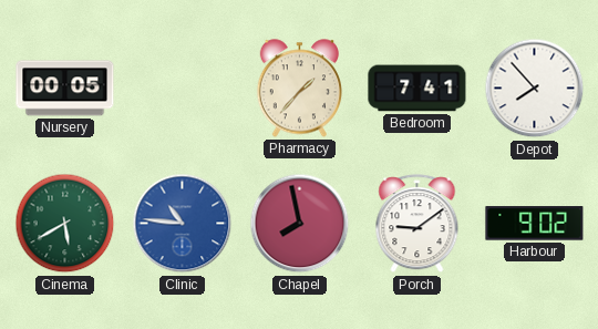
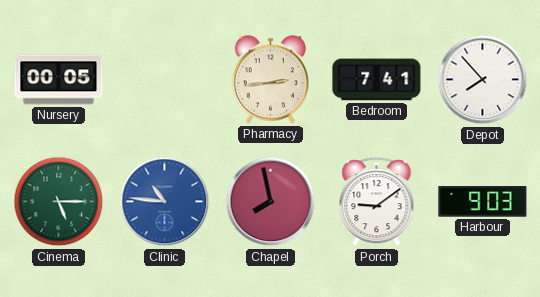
Pharmacy: 1:37 -> 2:44 (270, 80)
Cinema: 5:40 -> 5:15 (59, 202)
Harbour: 9:02 -> 9:03 (483, 202)
